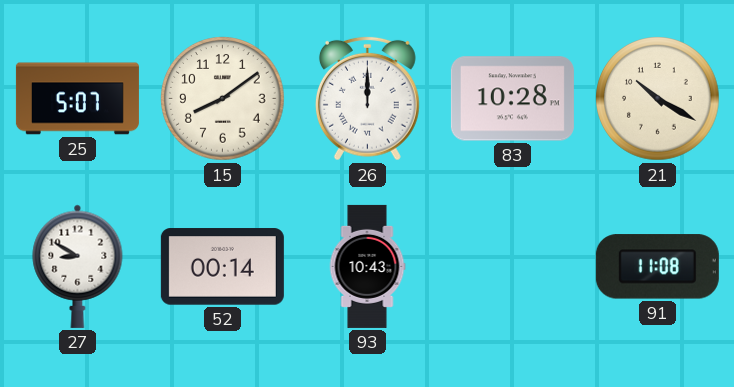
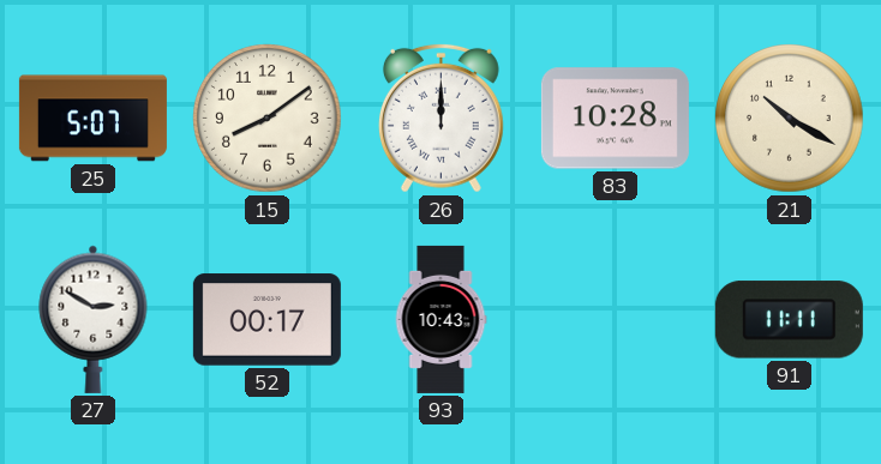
27: 8:50 -> 2:50 (94, 319)
52: 00:14 -> 00:17 (266, 320)
91: 11:08 -> 11:11 (789, 320)
